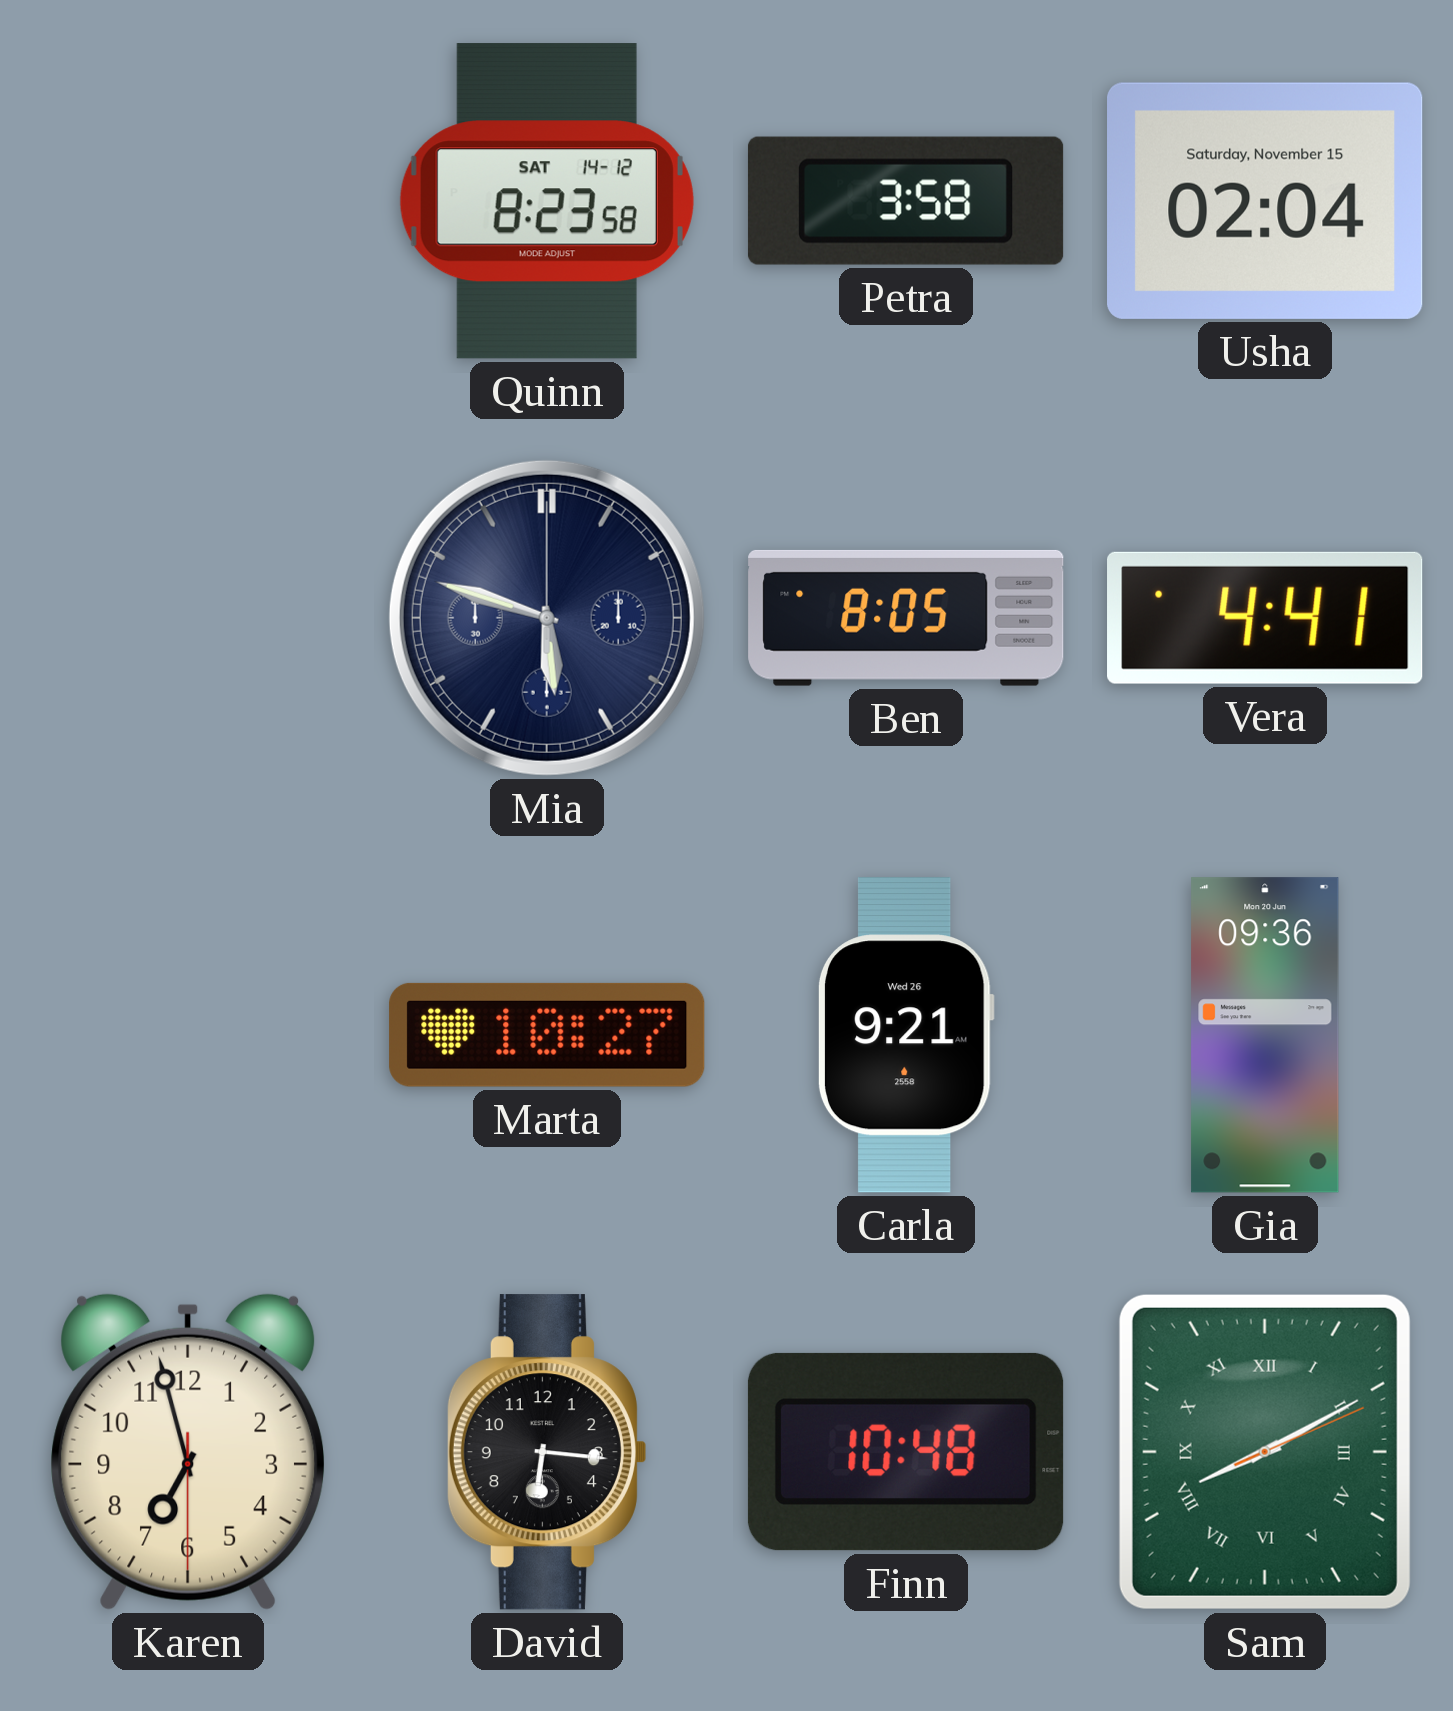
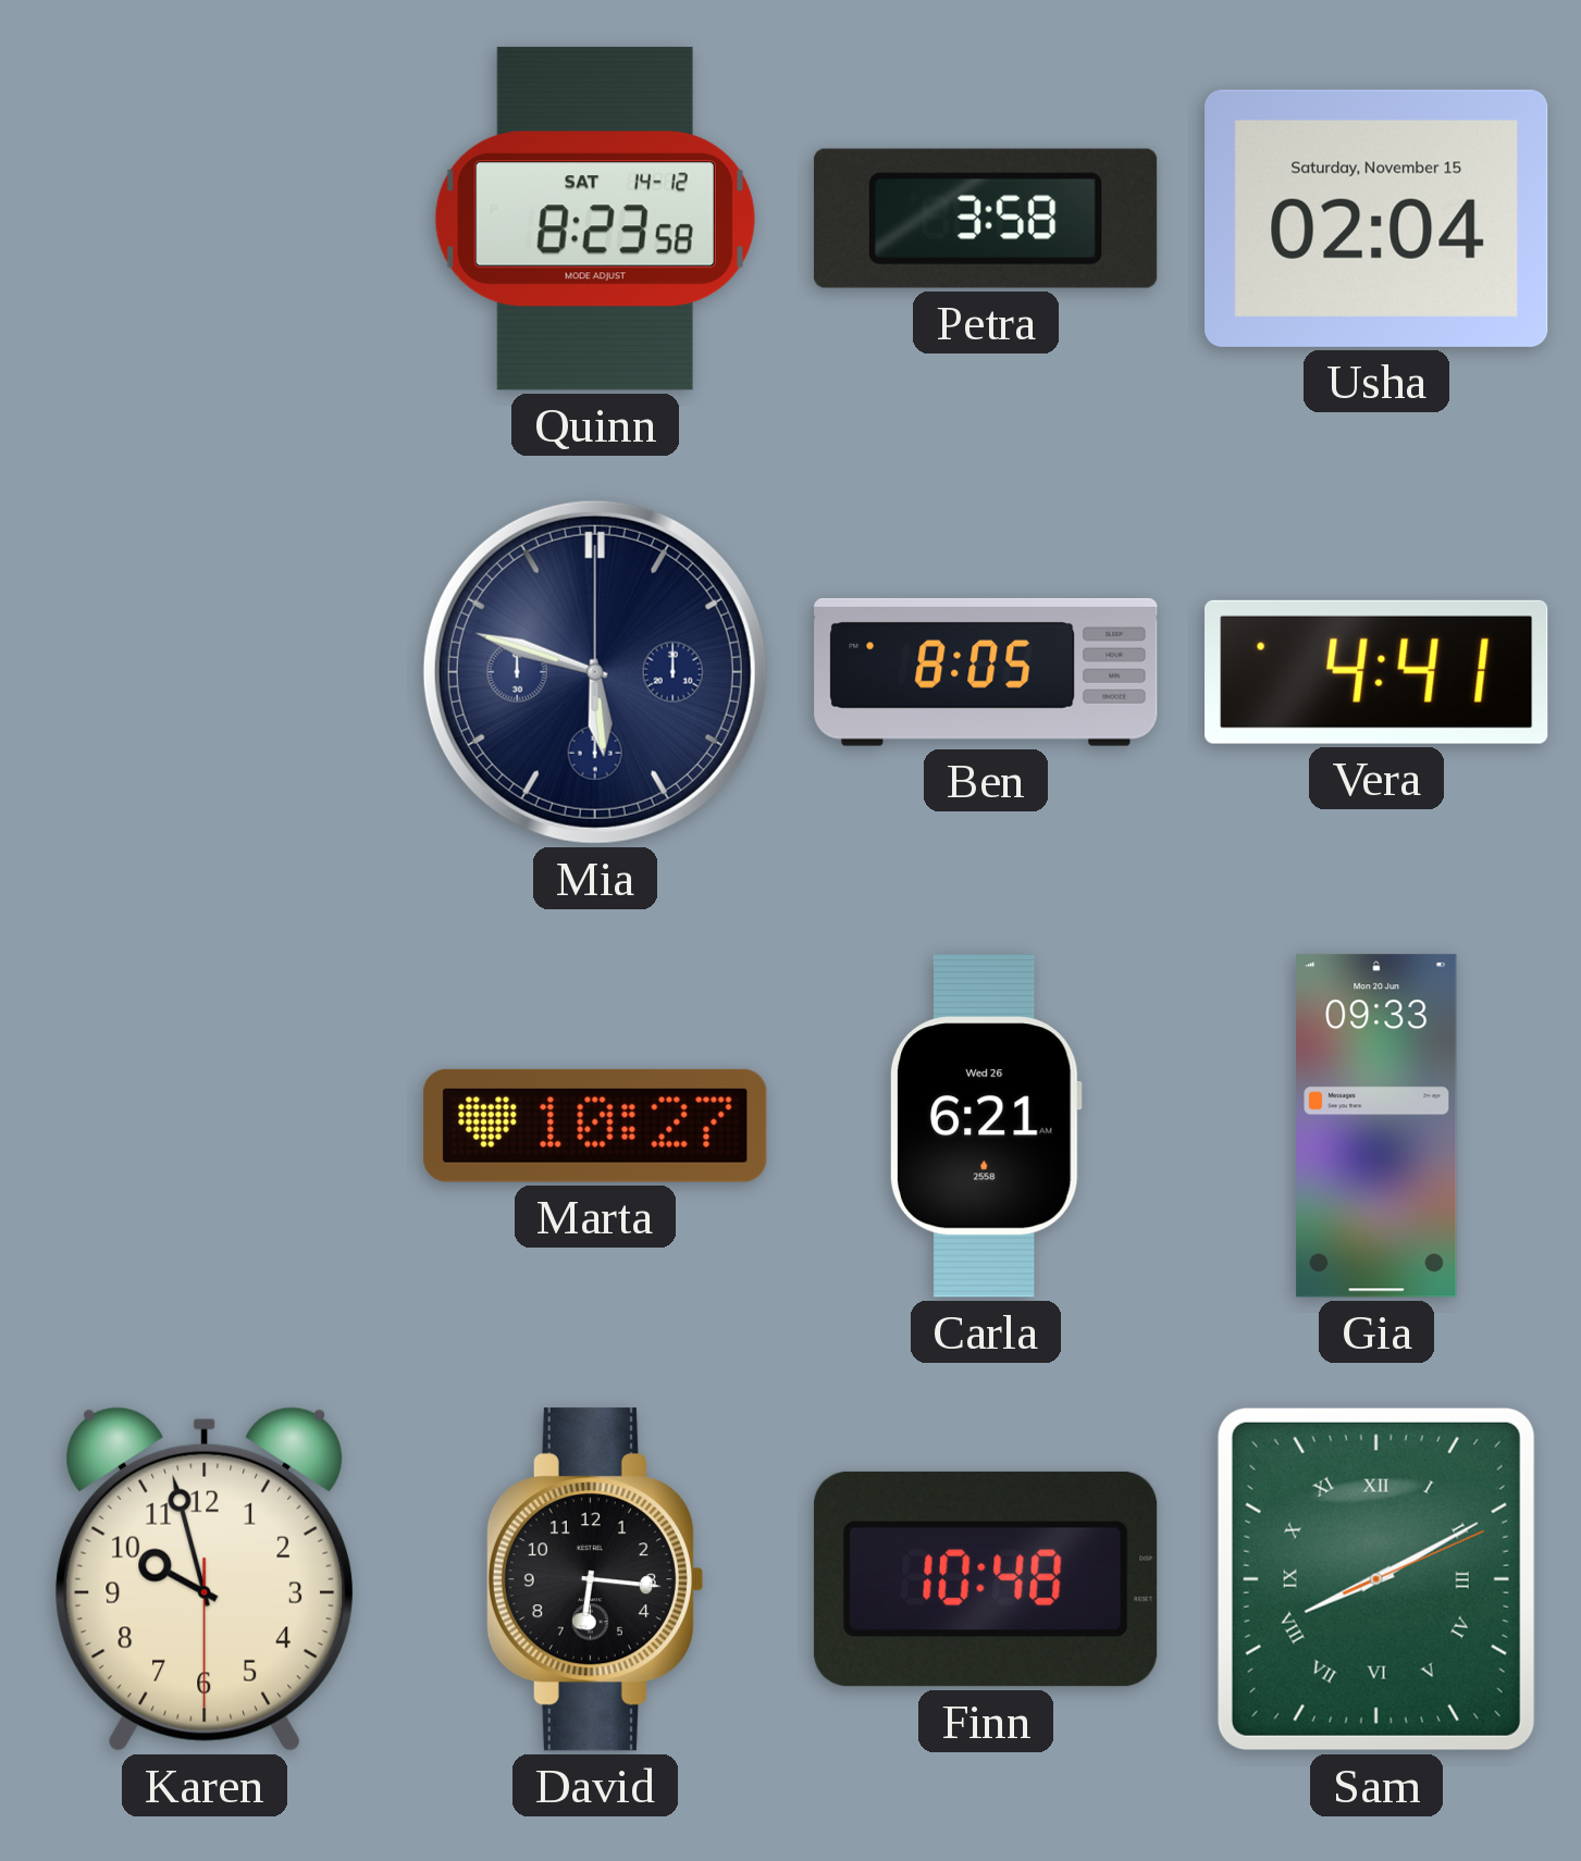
Carla: 9:21 -> 6:21 (986, 1126)
Gia: 09:36 -> 09:33 (1376, 1126)
Karen: 6:57 -> 9:57 (205, 1579)
